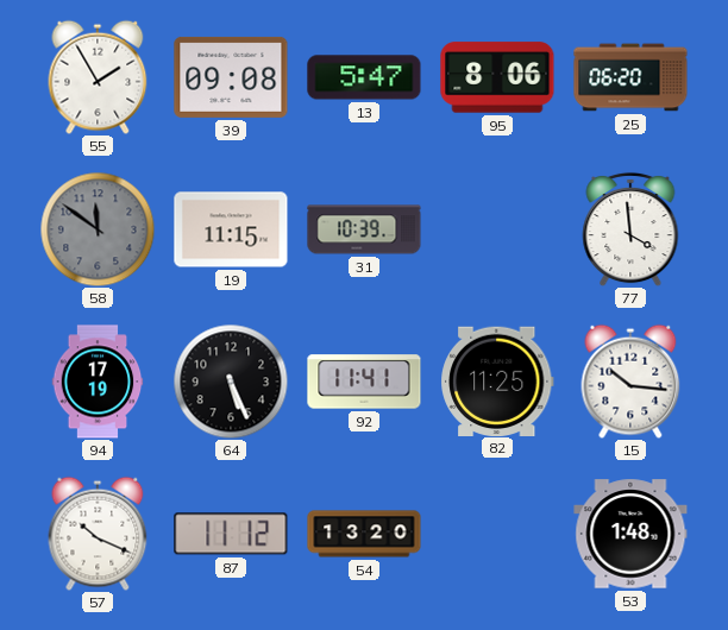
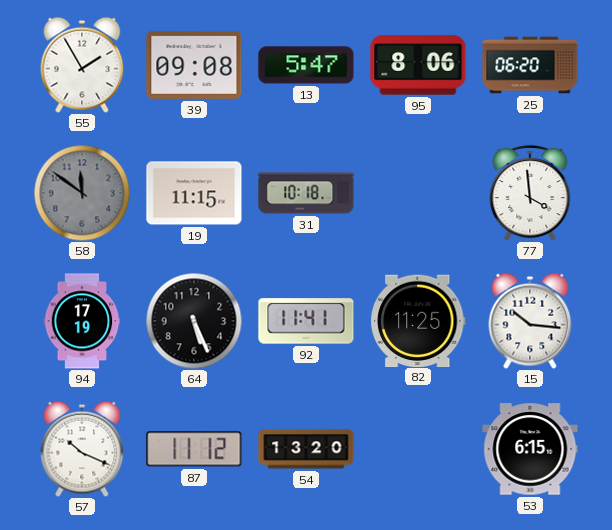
31: 10:39 -> 10:18 (306, 193)
53: 1:48 -> 6:15 (530, 449)
